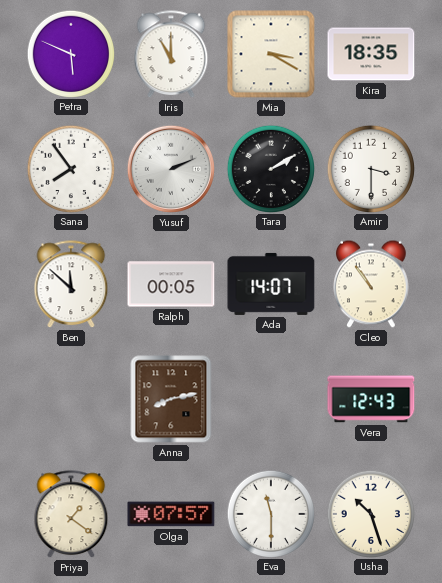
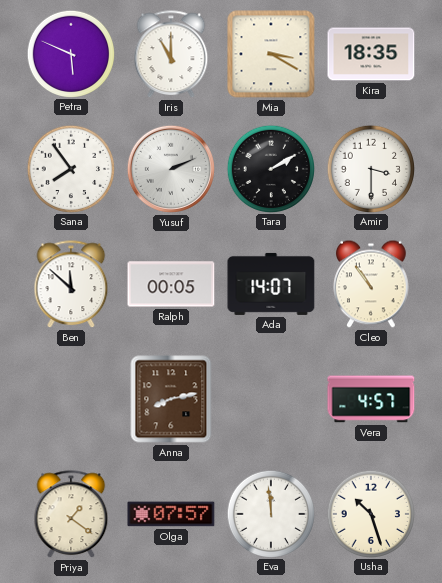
Vera: 12:43 -> 4:57 (371, 399)
Eva: 11:30 -> 11:59 (270, 513)
